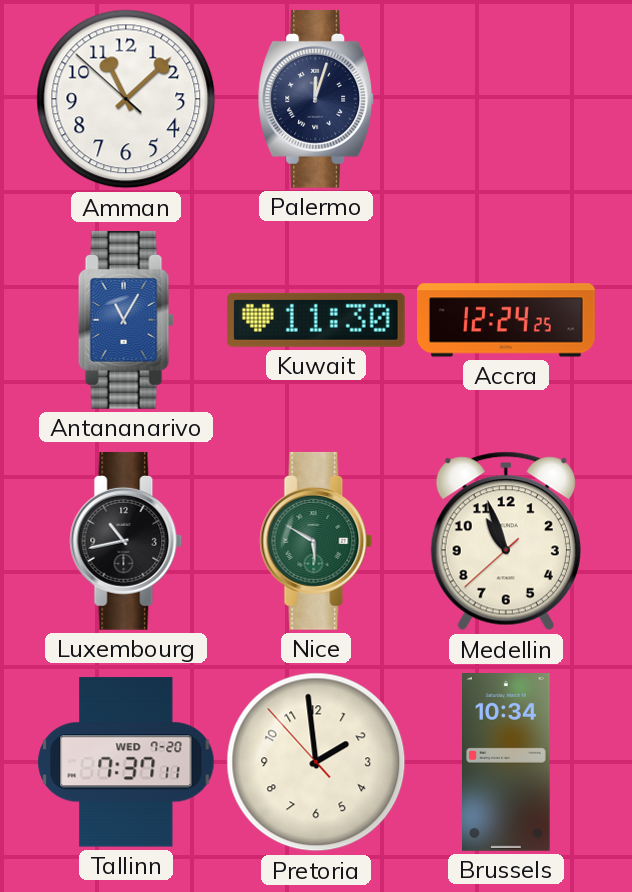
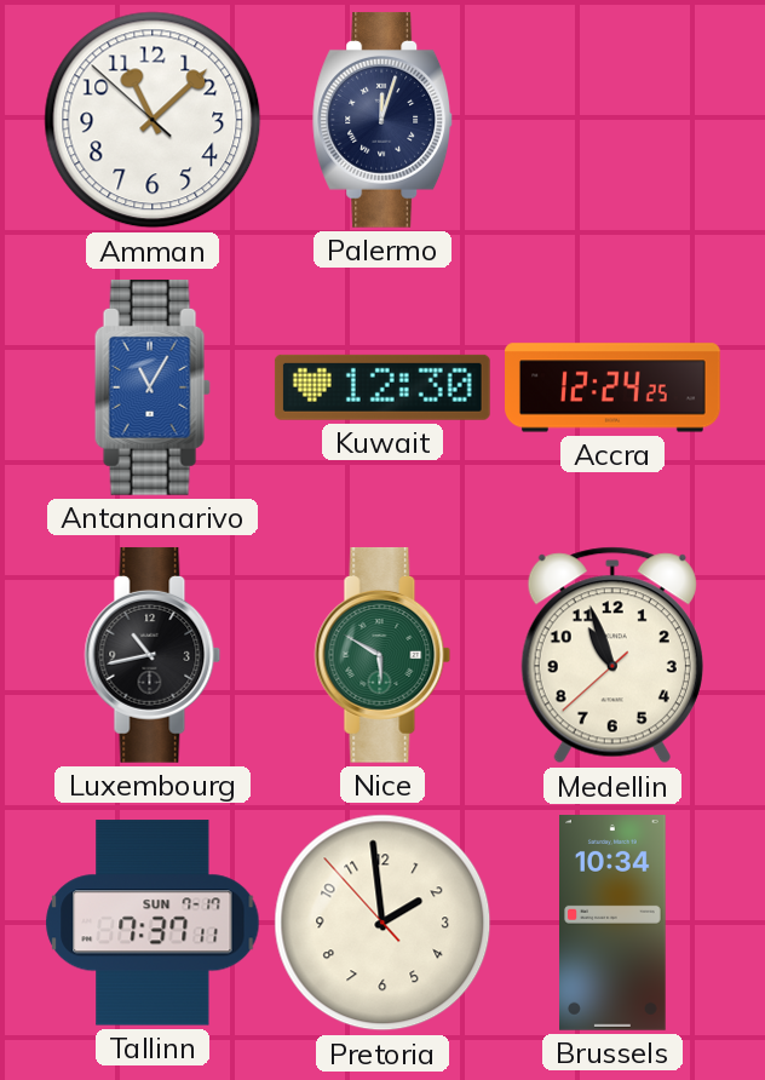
Kuwait: 11:30 -> 12:30 (382, 387)
Tallinn date: WED 7-20 -> SUN 7-17 (153, 923)
